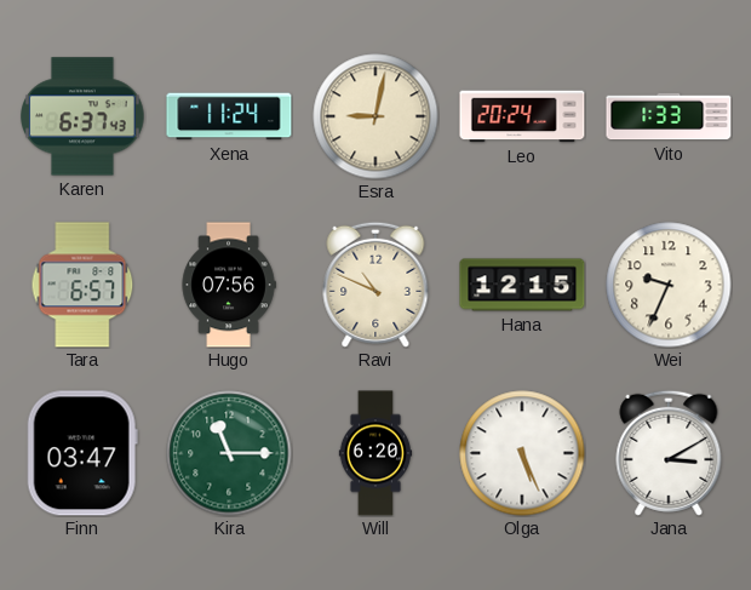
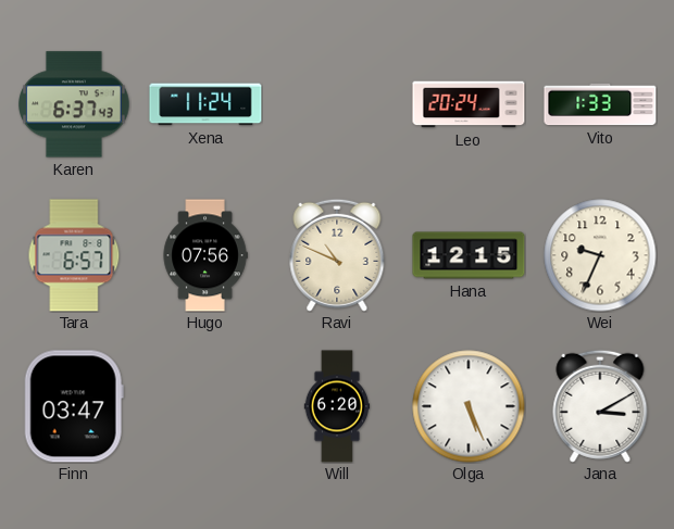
Esra: 9:02 -> none (375, 116)
Kira: 11:15 -> none (229, 453)
